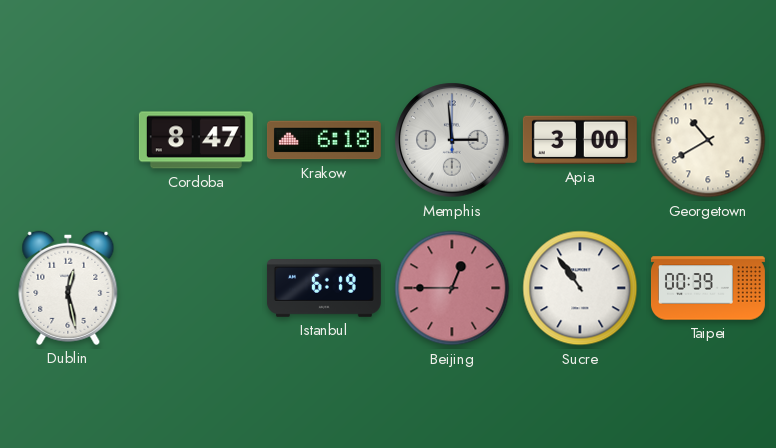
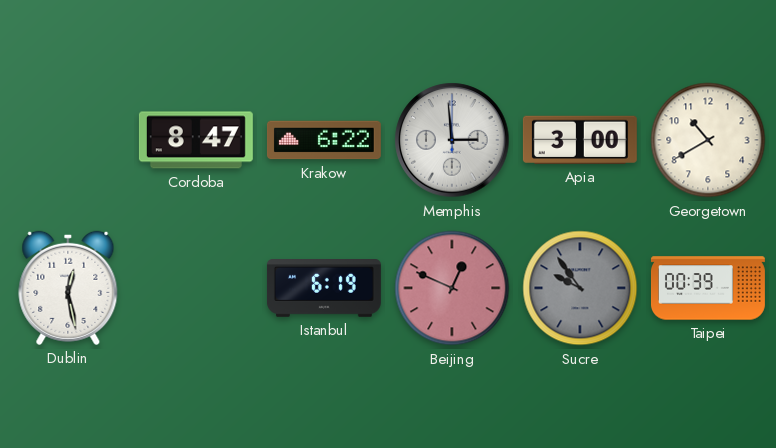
Krakow: 6:18 -> 6:22 (324, 140)
Beijing: 12:45 -> 12:49 (452, 288)
Sucre: 10:54 -> 9:54 (580, 288)
Sucre dial: white -> grey (580, 288)
